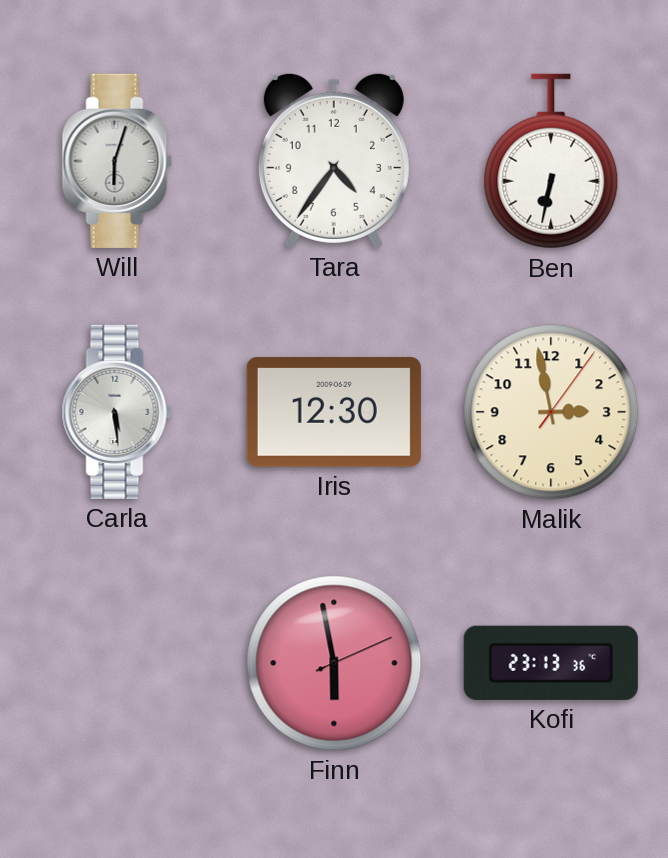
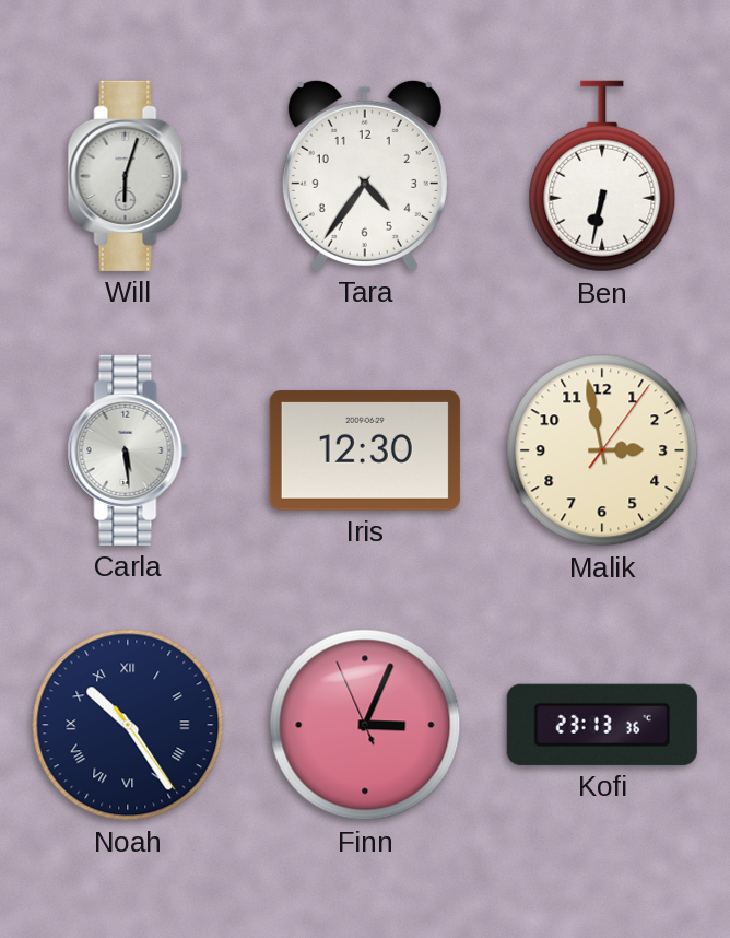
Noah: none -> 10:24 (128, 725)
Finn: 5:58 -> 3:03 (365, 725)
